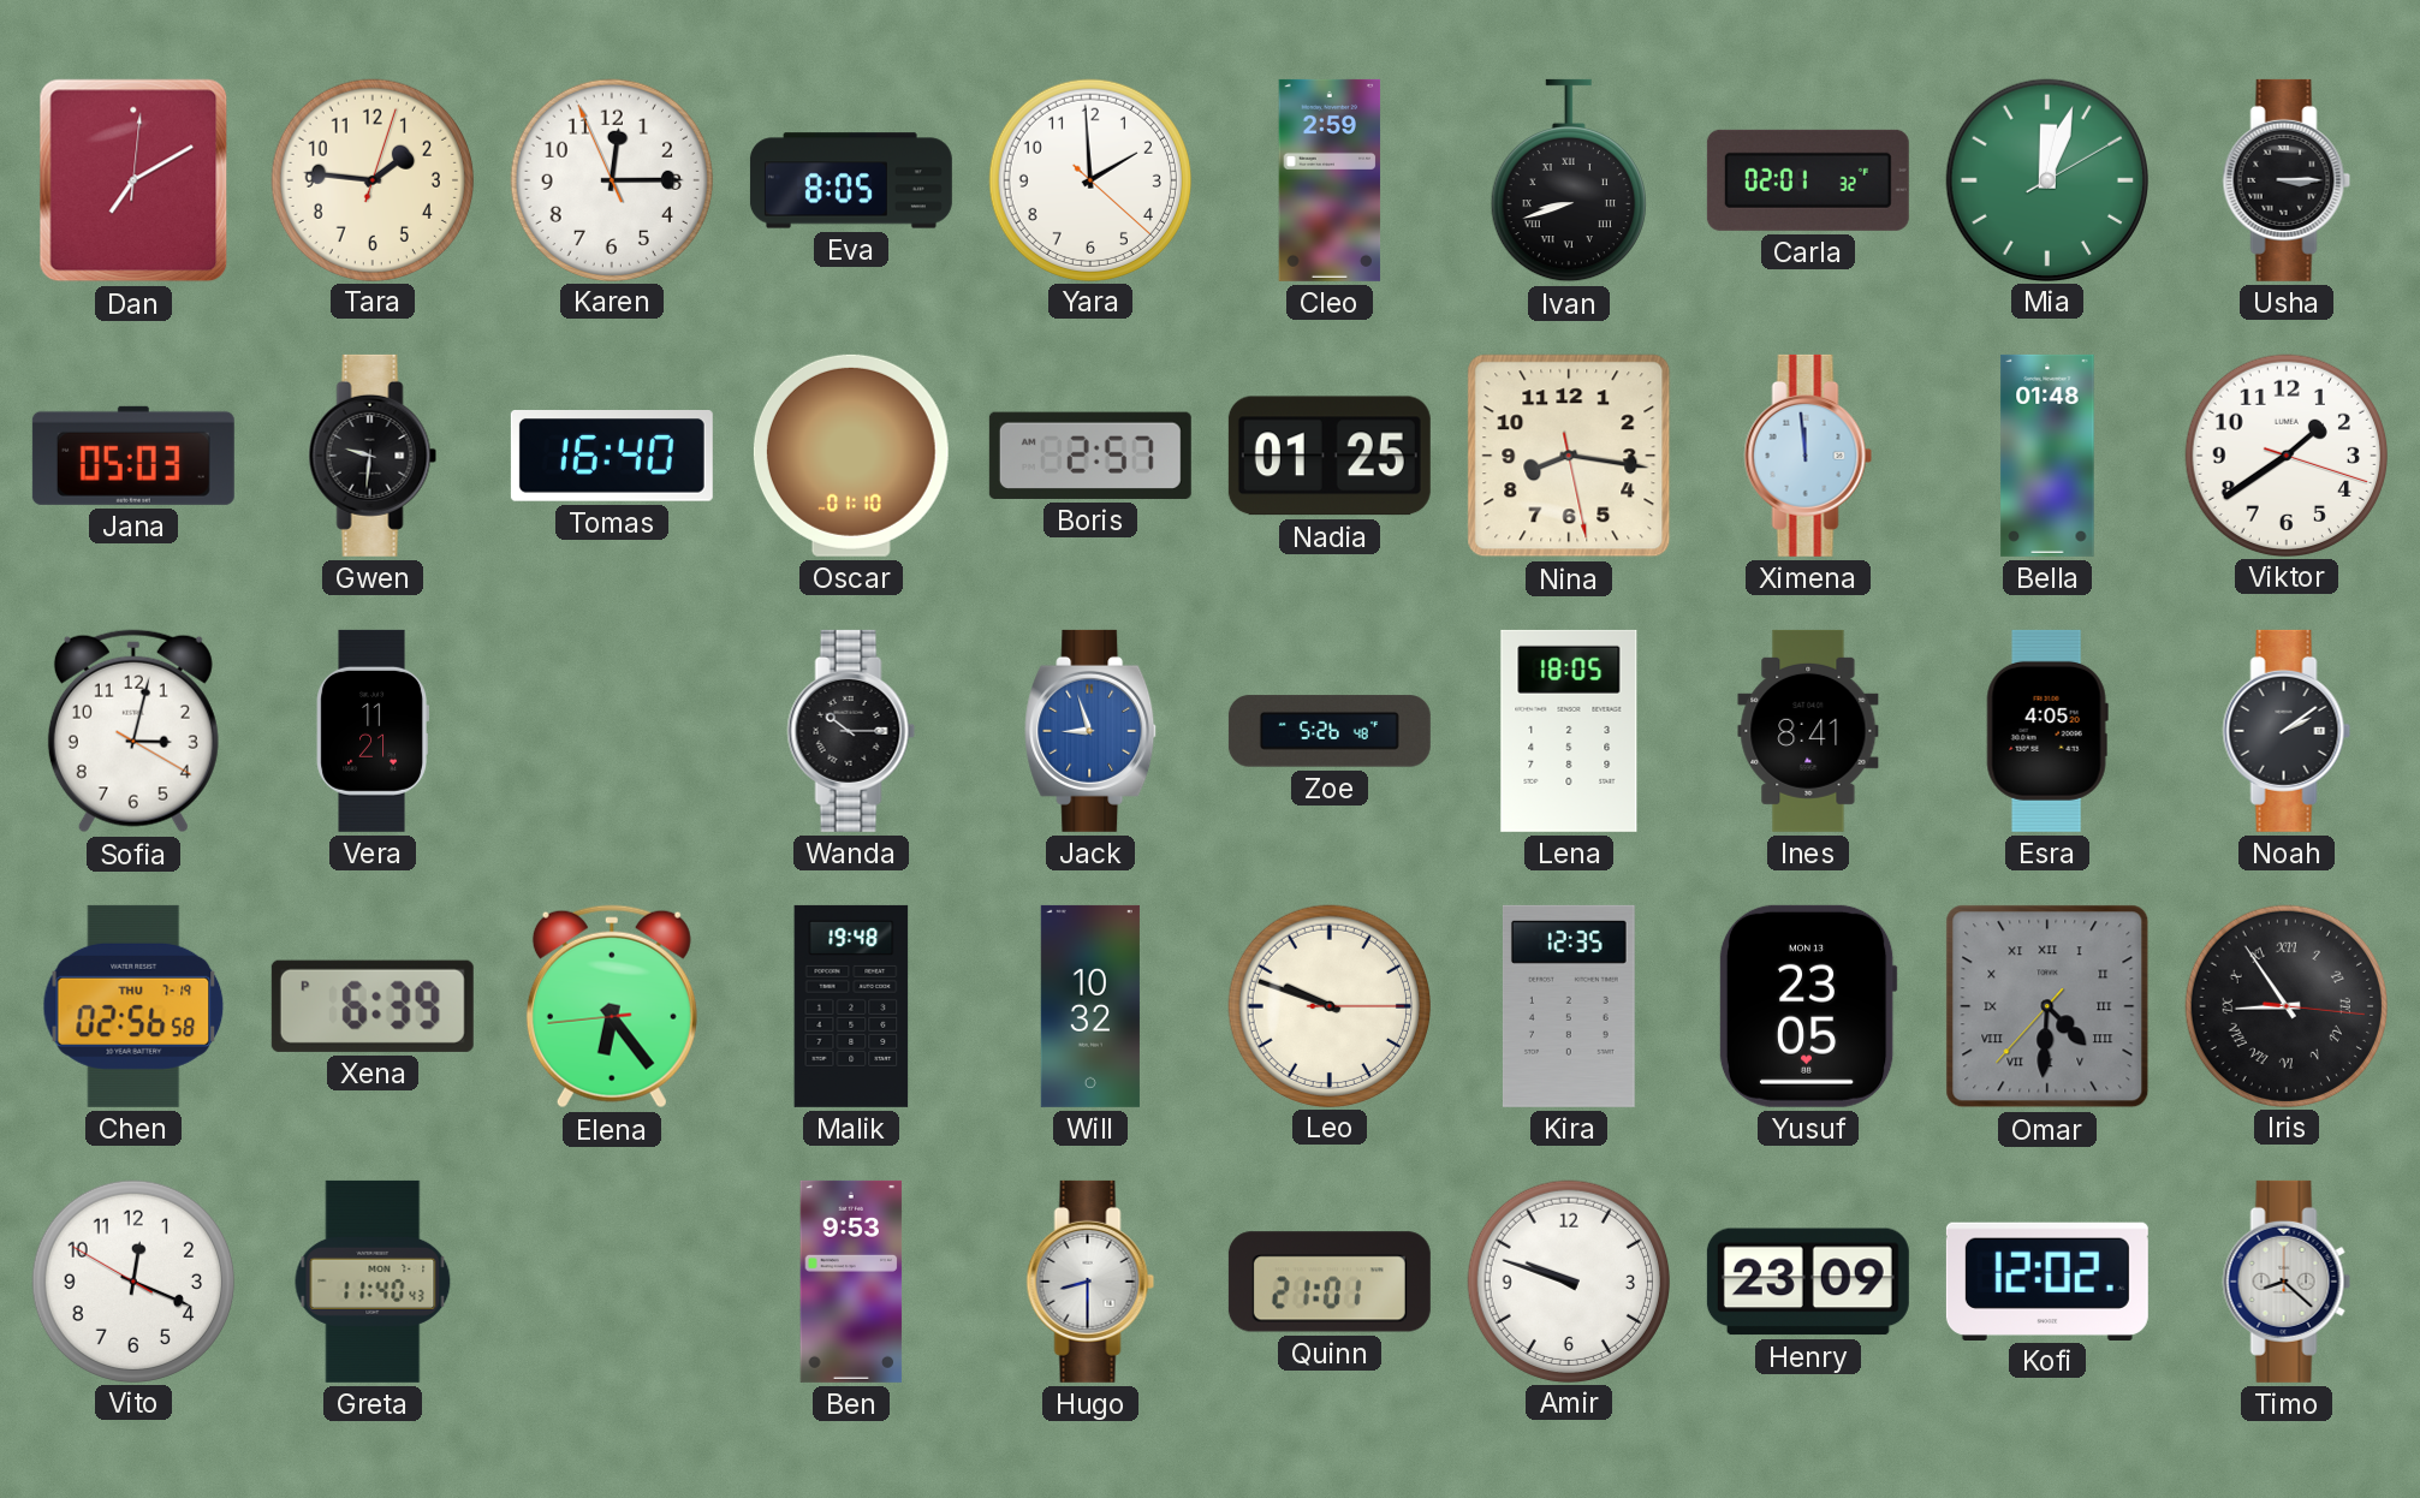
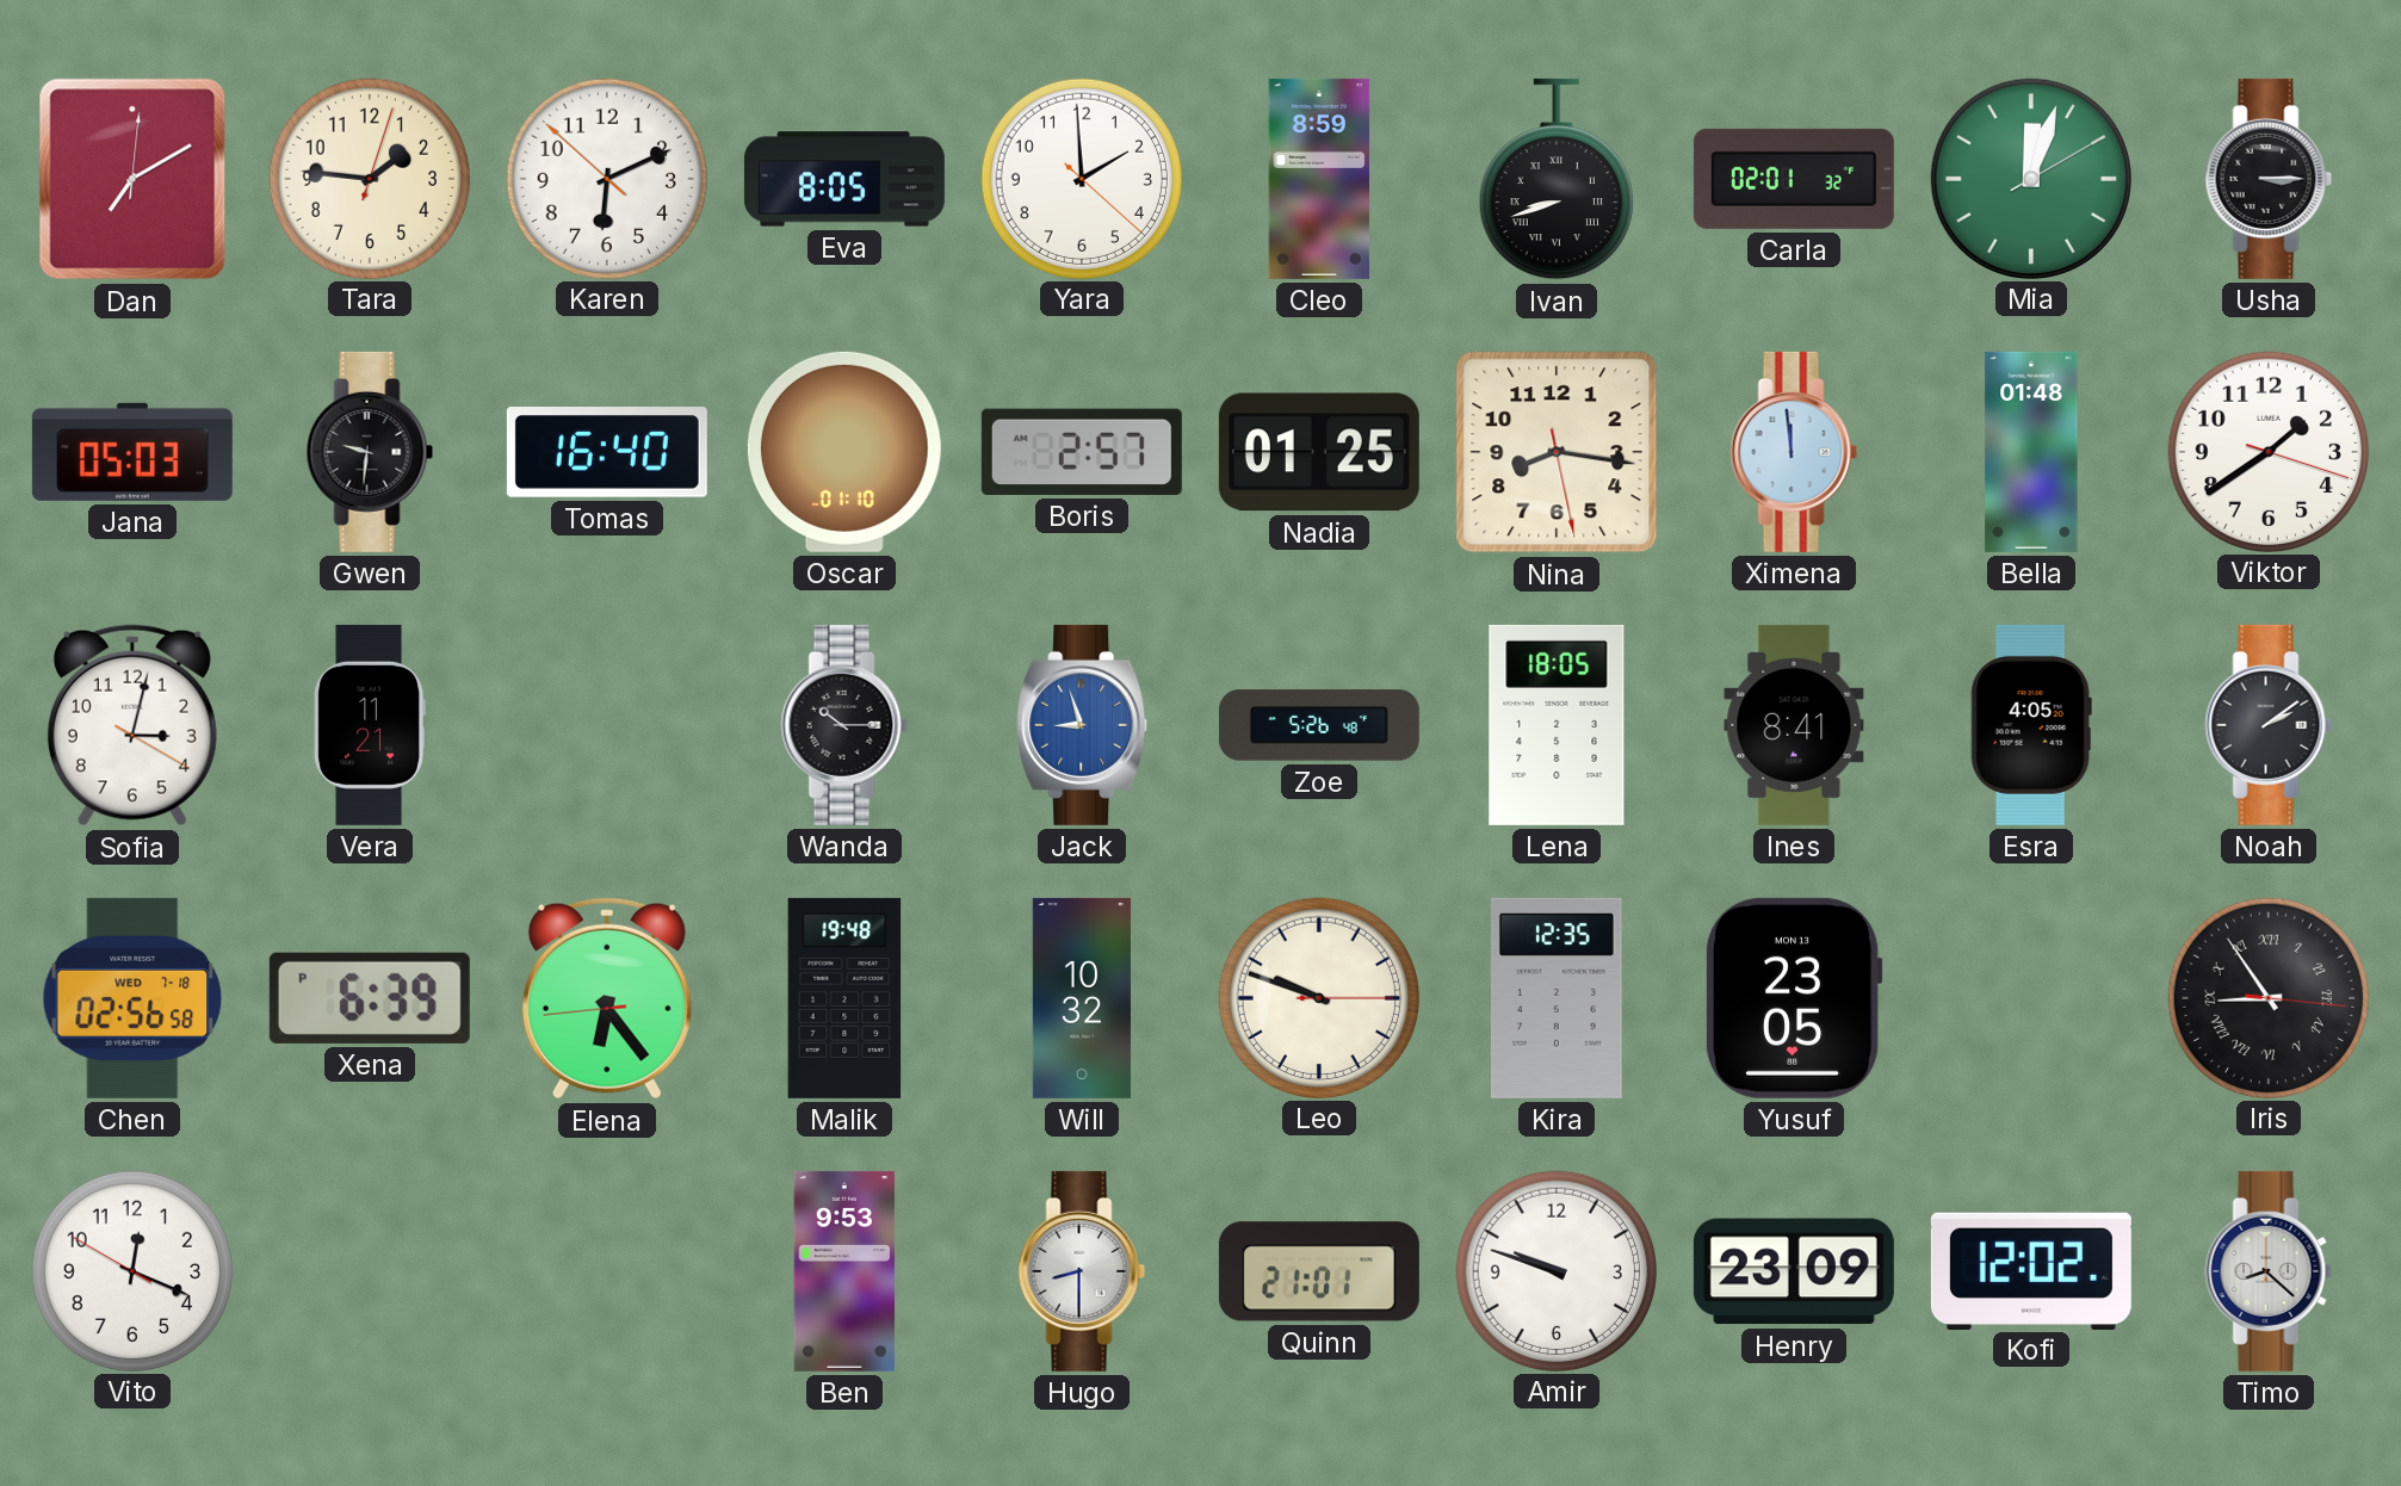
Karen: 12:14 -> 6:10 (606, 178)
Cleo: 2:59 -> 8:59 (1319, 179)
Chen date: THU 7-19 -> WED 7-18 (132, 998)
Omar: 4:30 -> none (2047, 1006)
Greta: 11:40 -> none (373, 1282)
